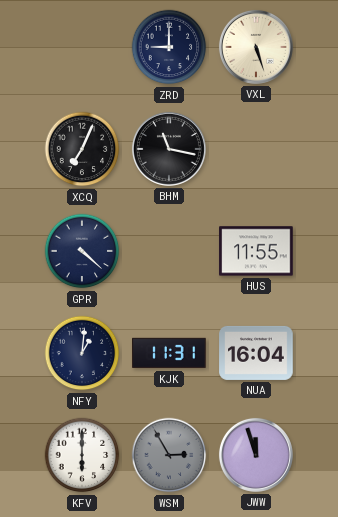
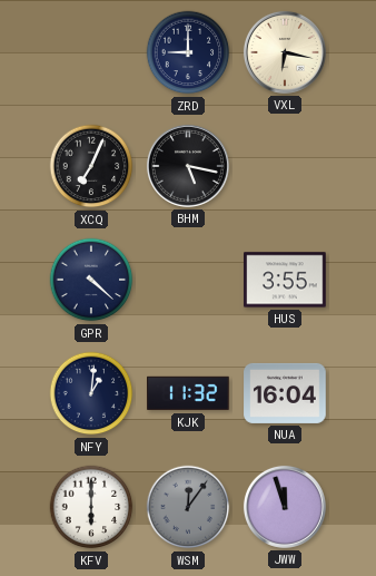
VXL: 5:27 -> 6:17 (285, 52)
BHM: 11:17 -> 5:17 (188, 166)
HUS: 11:55 -> 3:55 (285, 280)
KJK: 11:31 -> 11:32 (188, 393)
WSM: 2:55 -> 12:06 (188, 507)
